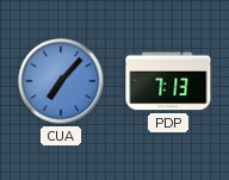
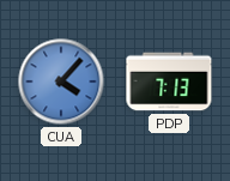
CUA: 7:07 -> 4:07 (61, 82)
